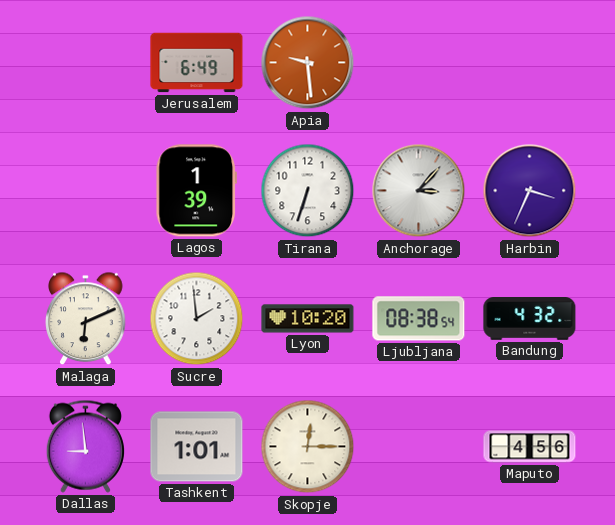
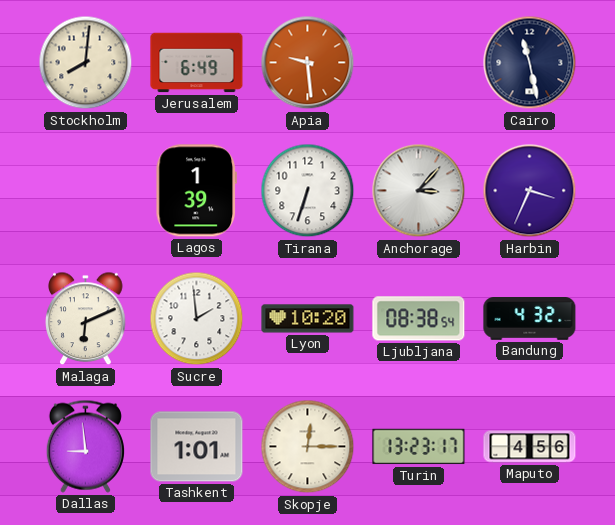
Stockholm: none -> 8:01 (86, 63)
Cairo: none -> 11:28 (530, 63)
Turin: none -> 13:23 (419, 447)
